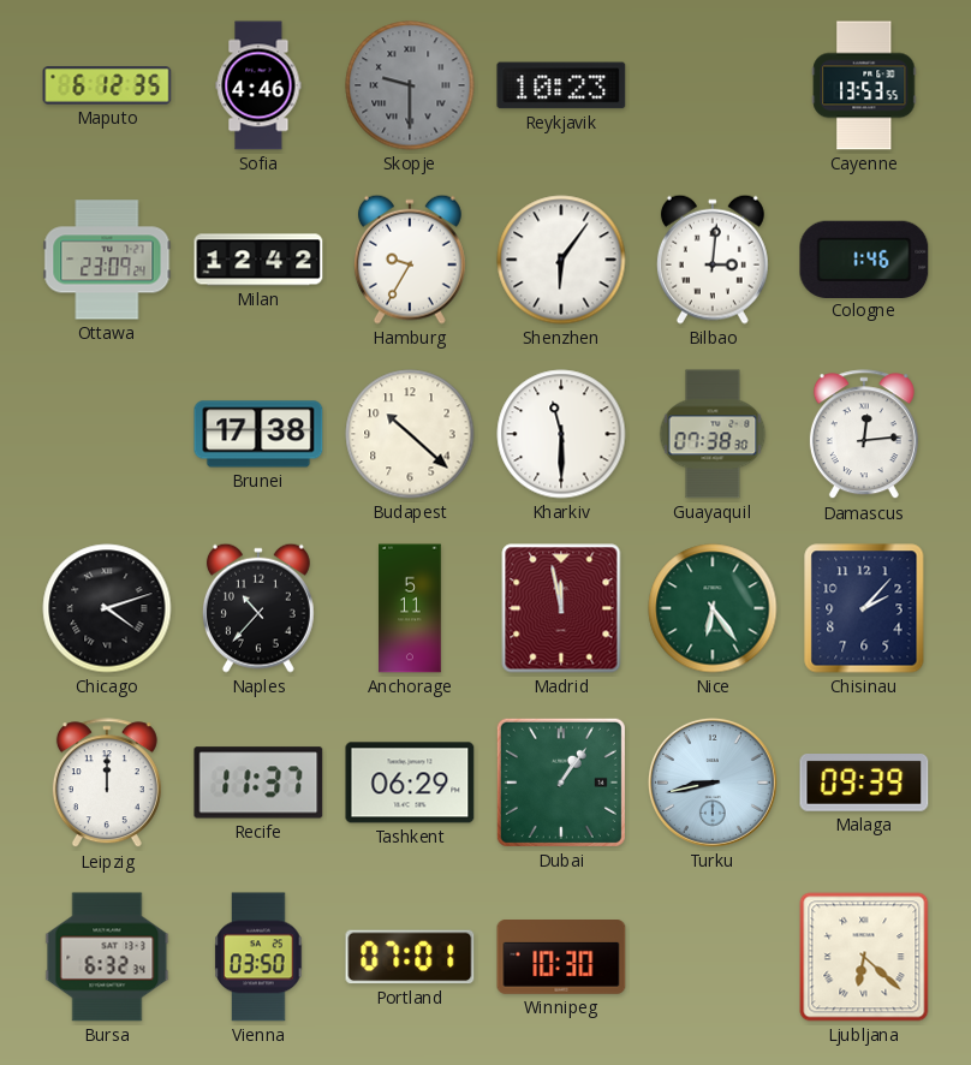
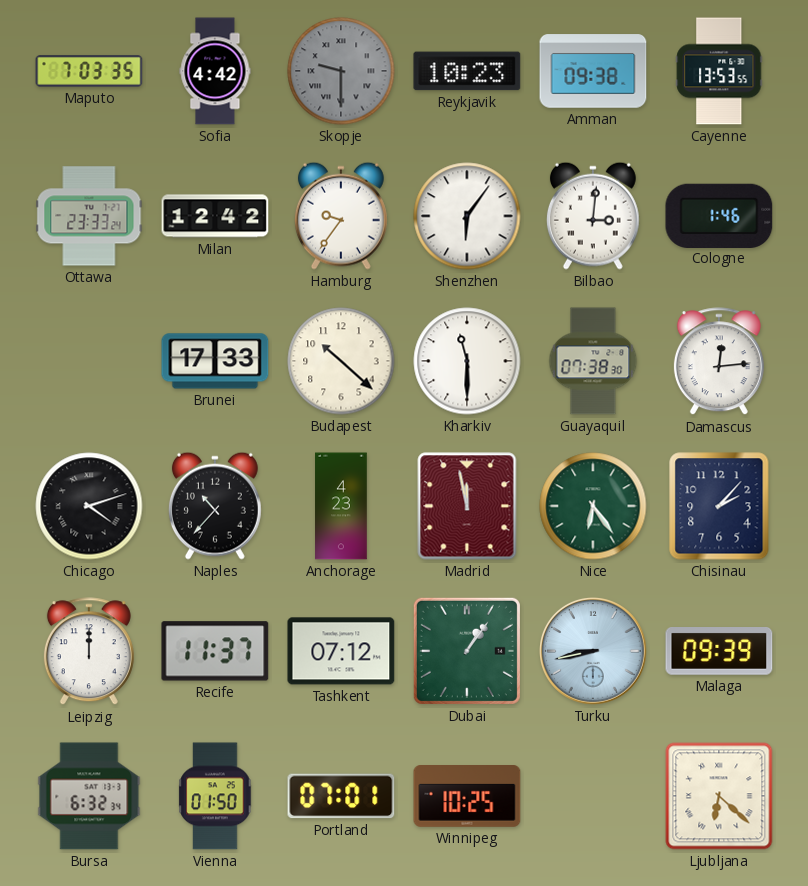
Maputo: 6:12 -> 7:03 (89, 71)
Sofia: 4:46 -> 4:42 (215, 71)
Amman: none -> 09:38 (593, 71)
Ottawa: 23:09 -> 23:33 (89, 216)
Hamburg: 9:35 -> 9:36 (341, 216)
Brunei: 17:38 -> 17:33 (215, 361)
Anchorage: 5:11 -> 4:23 (341, 506)
Tashkent: 06:29 -> 07:12 (341, 651)
Vienna: 03:50 -> 01:50 (215, 796)
Winnipeg: 10:30 -> 10:25 (467, 797)
